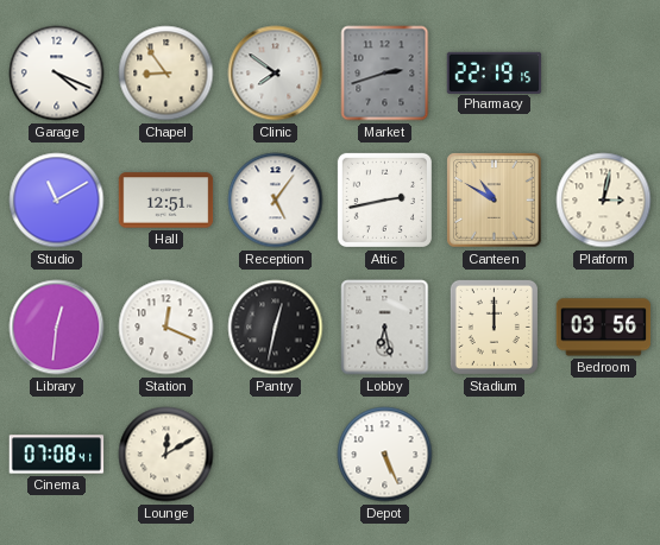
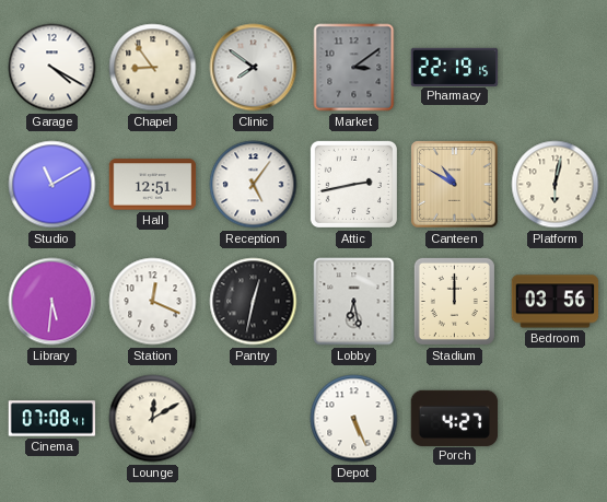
Garage: 4:19 -> 4:20 (52, 68)
Market: 2:42 -> 3:09 (354, 68)
Platform: 3:02 -> 6:02 (556, 185)
Library: 12:31 -> 5:31 (52, 302)
Porch: none -> 4:27 (455, 418)
